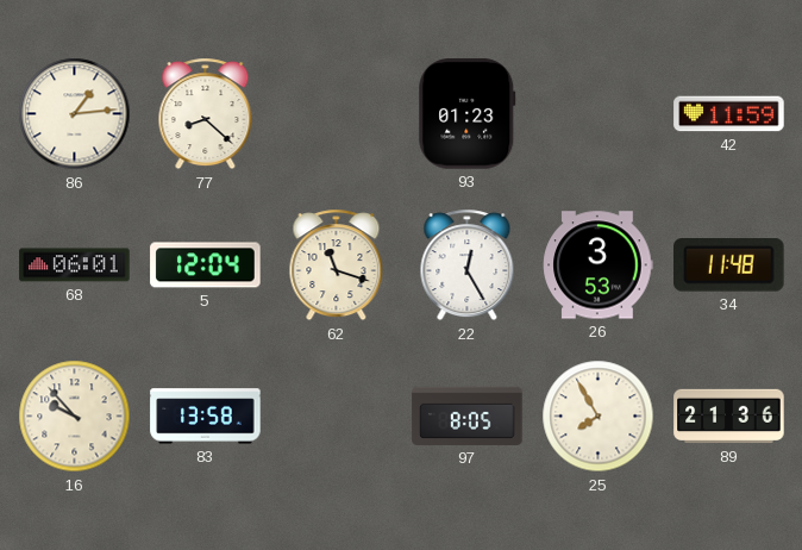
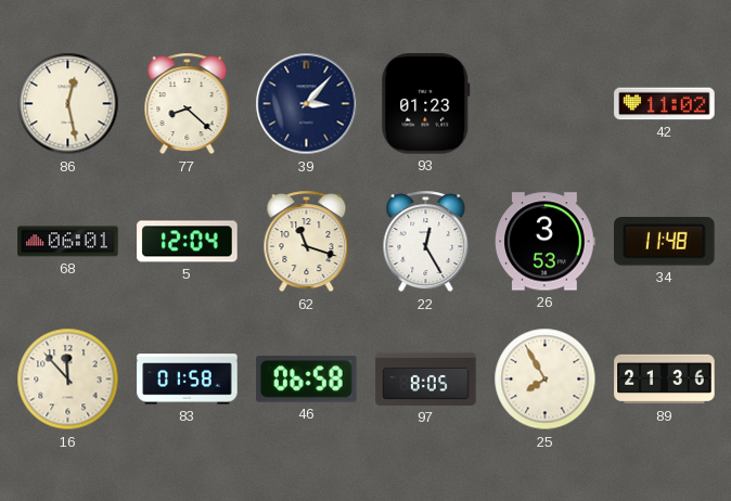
86: 1:14 -> 12:28 (68, 104)
39: none -> 3:07 (307, 104)
42: 11:59 -> 11:02 (665, 104)
16: 9:53 -> 11:53 (68, 380)
83: 13:58 -> 01:58 (188, 380)
46: none -> 06:58 (307, 380)
